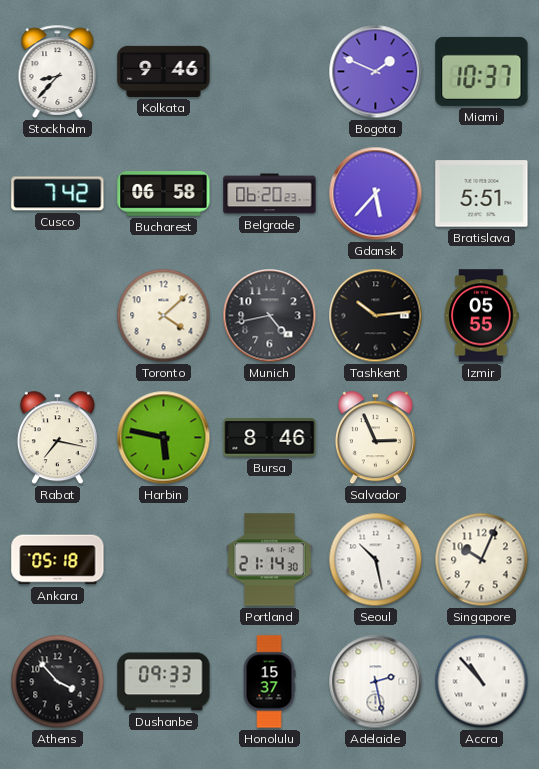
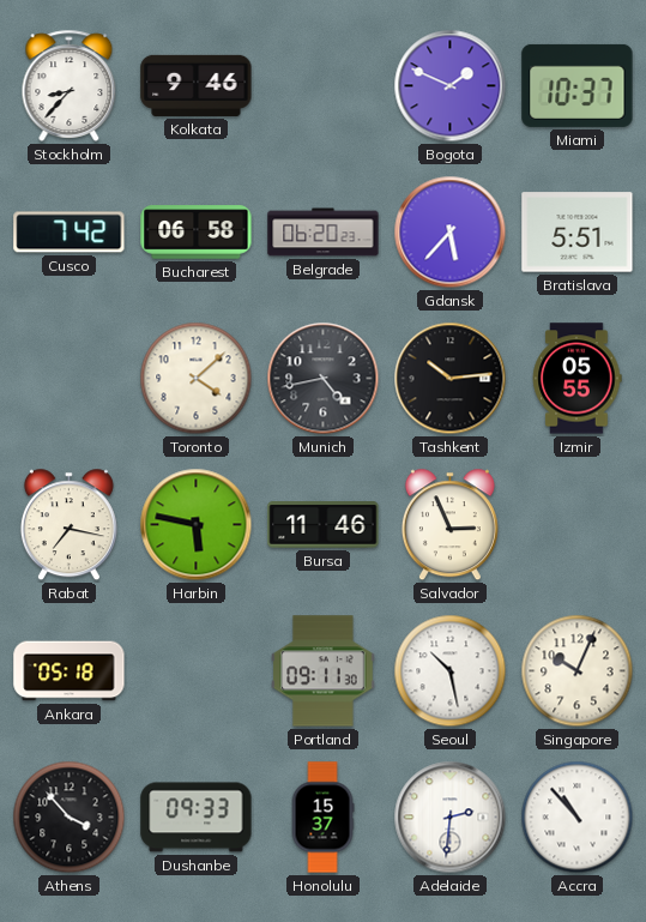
Bursa: 8:46 -> 11:46 (324, 525)
Portland: 21:14 -> 09:11 (324, 671)
Adelaide: 2:28 -> 2:31 (451, 818)
